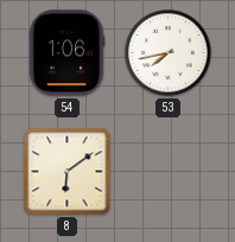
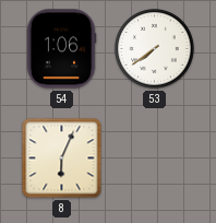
53: 7:43 -> 7:39 (155, 49)
8: 6:09 -> 6:04 (62, 159)
